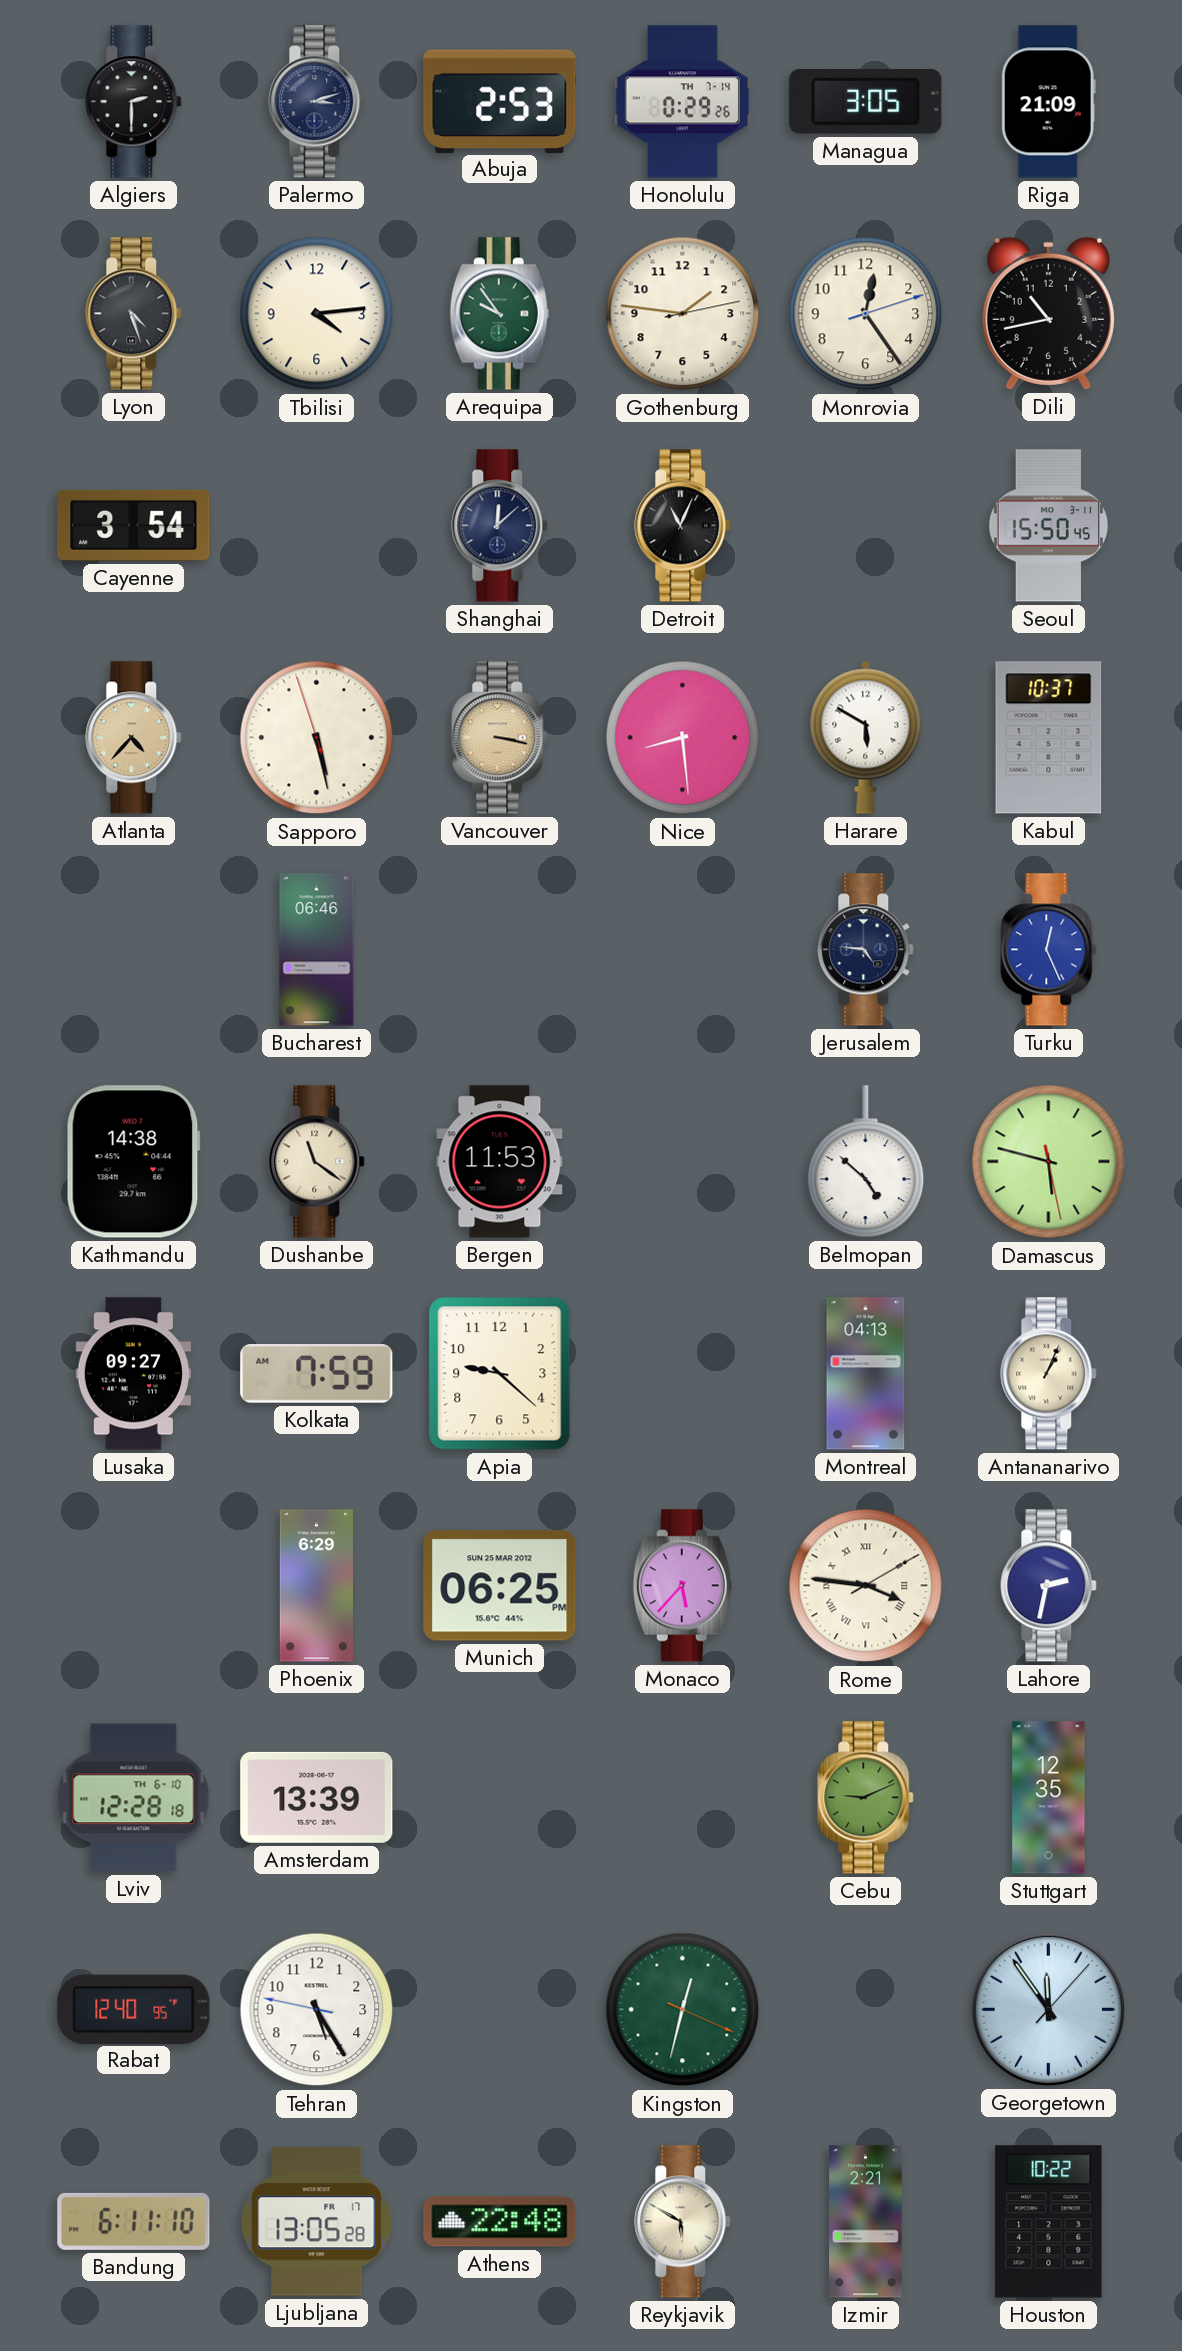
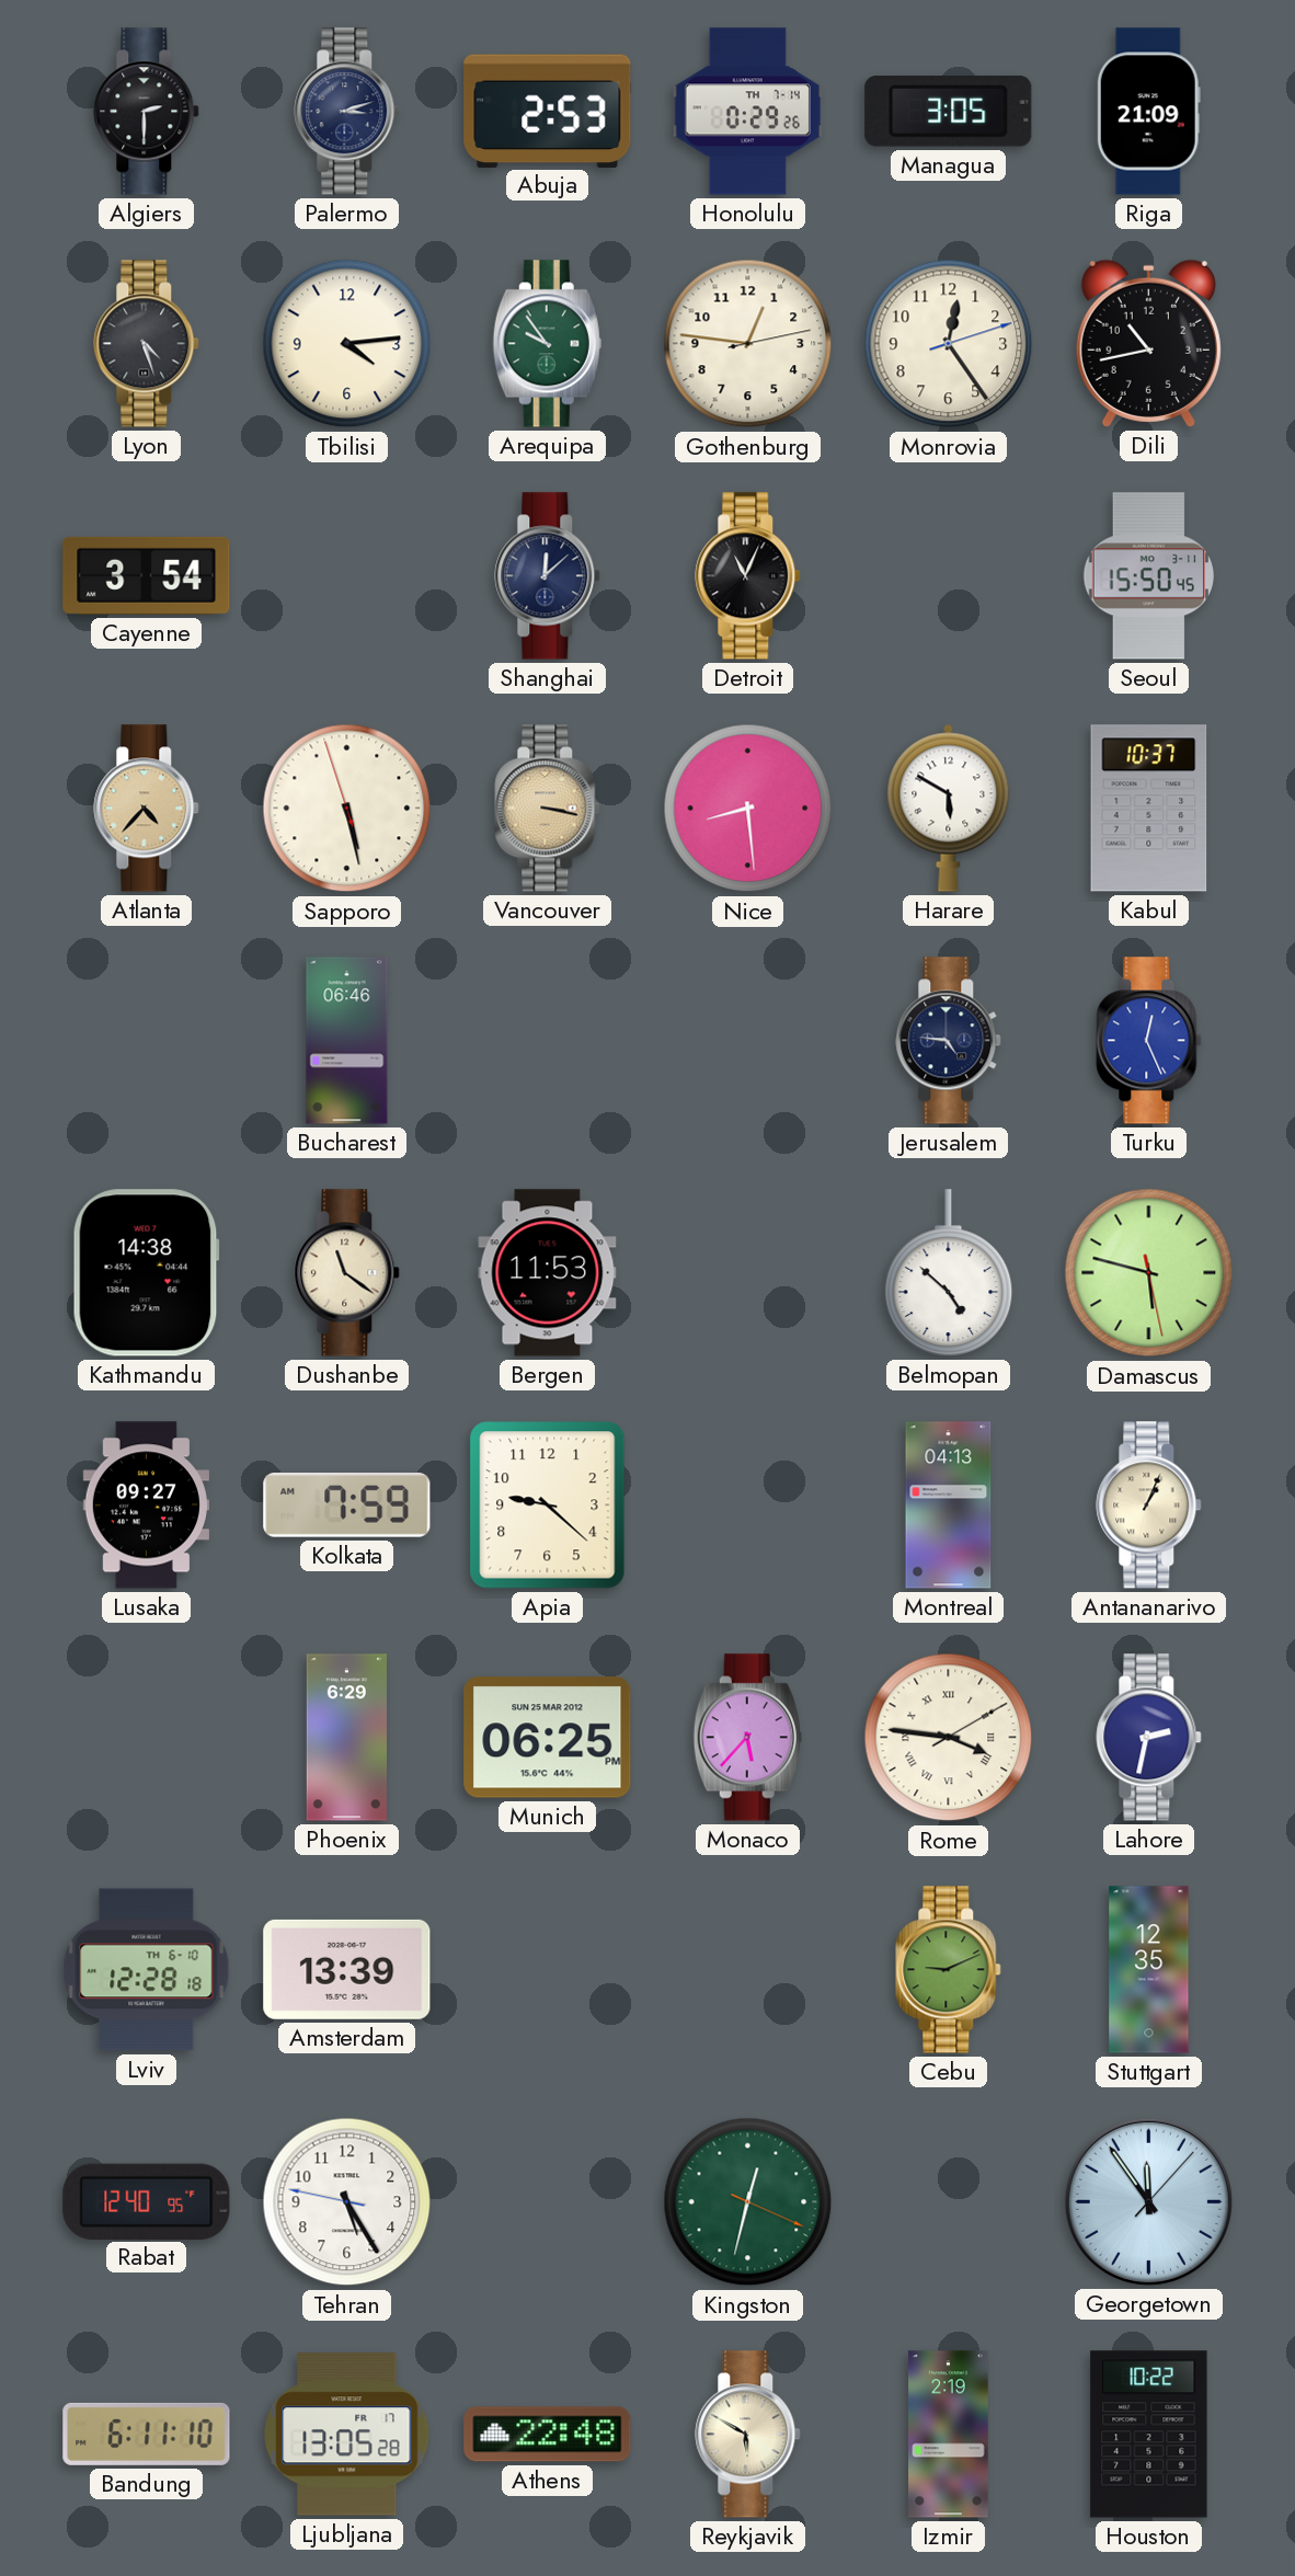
Gothenburg: 1:46 -> 12:46 (748, 344)
Izmir: 2:21 -> 2:19 (949, 2435)
